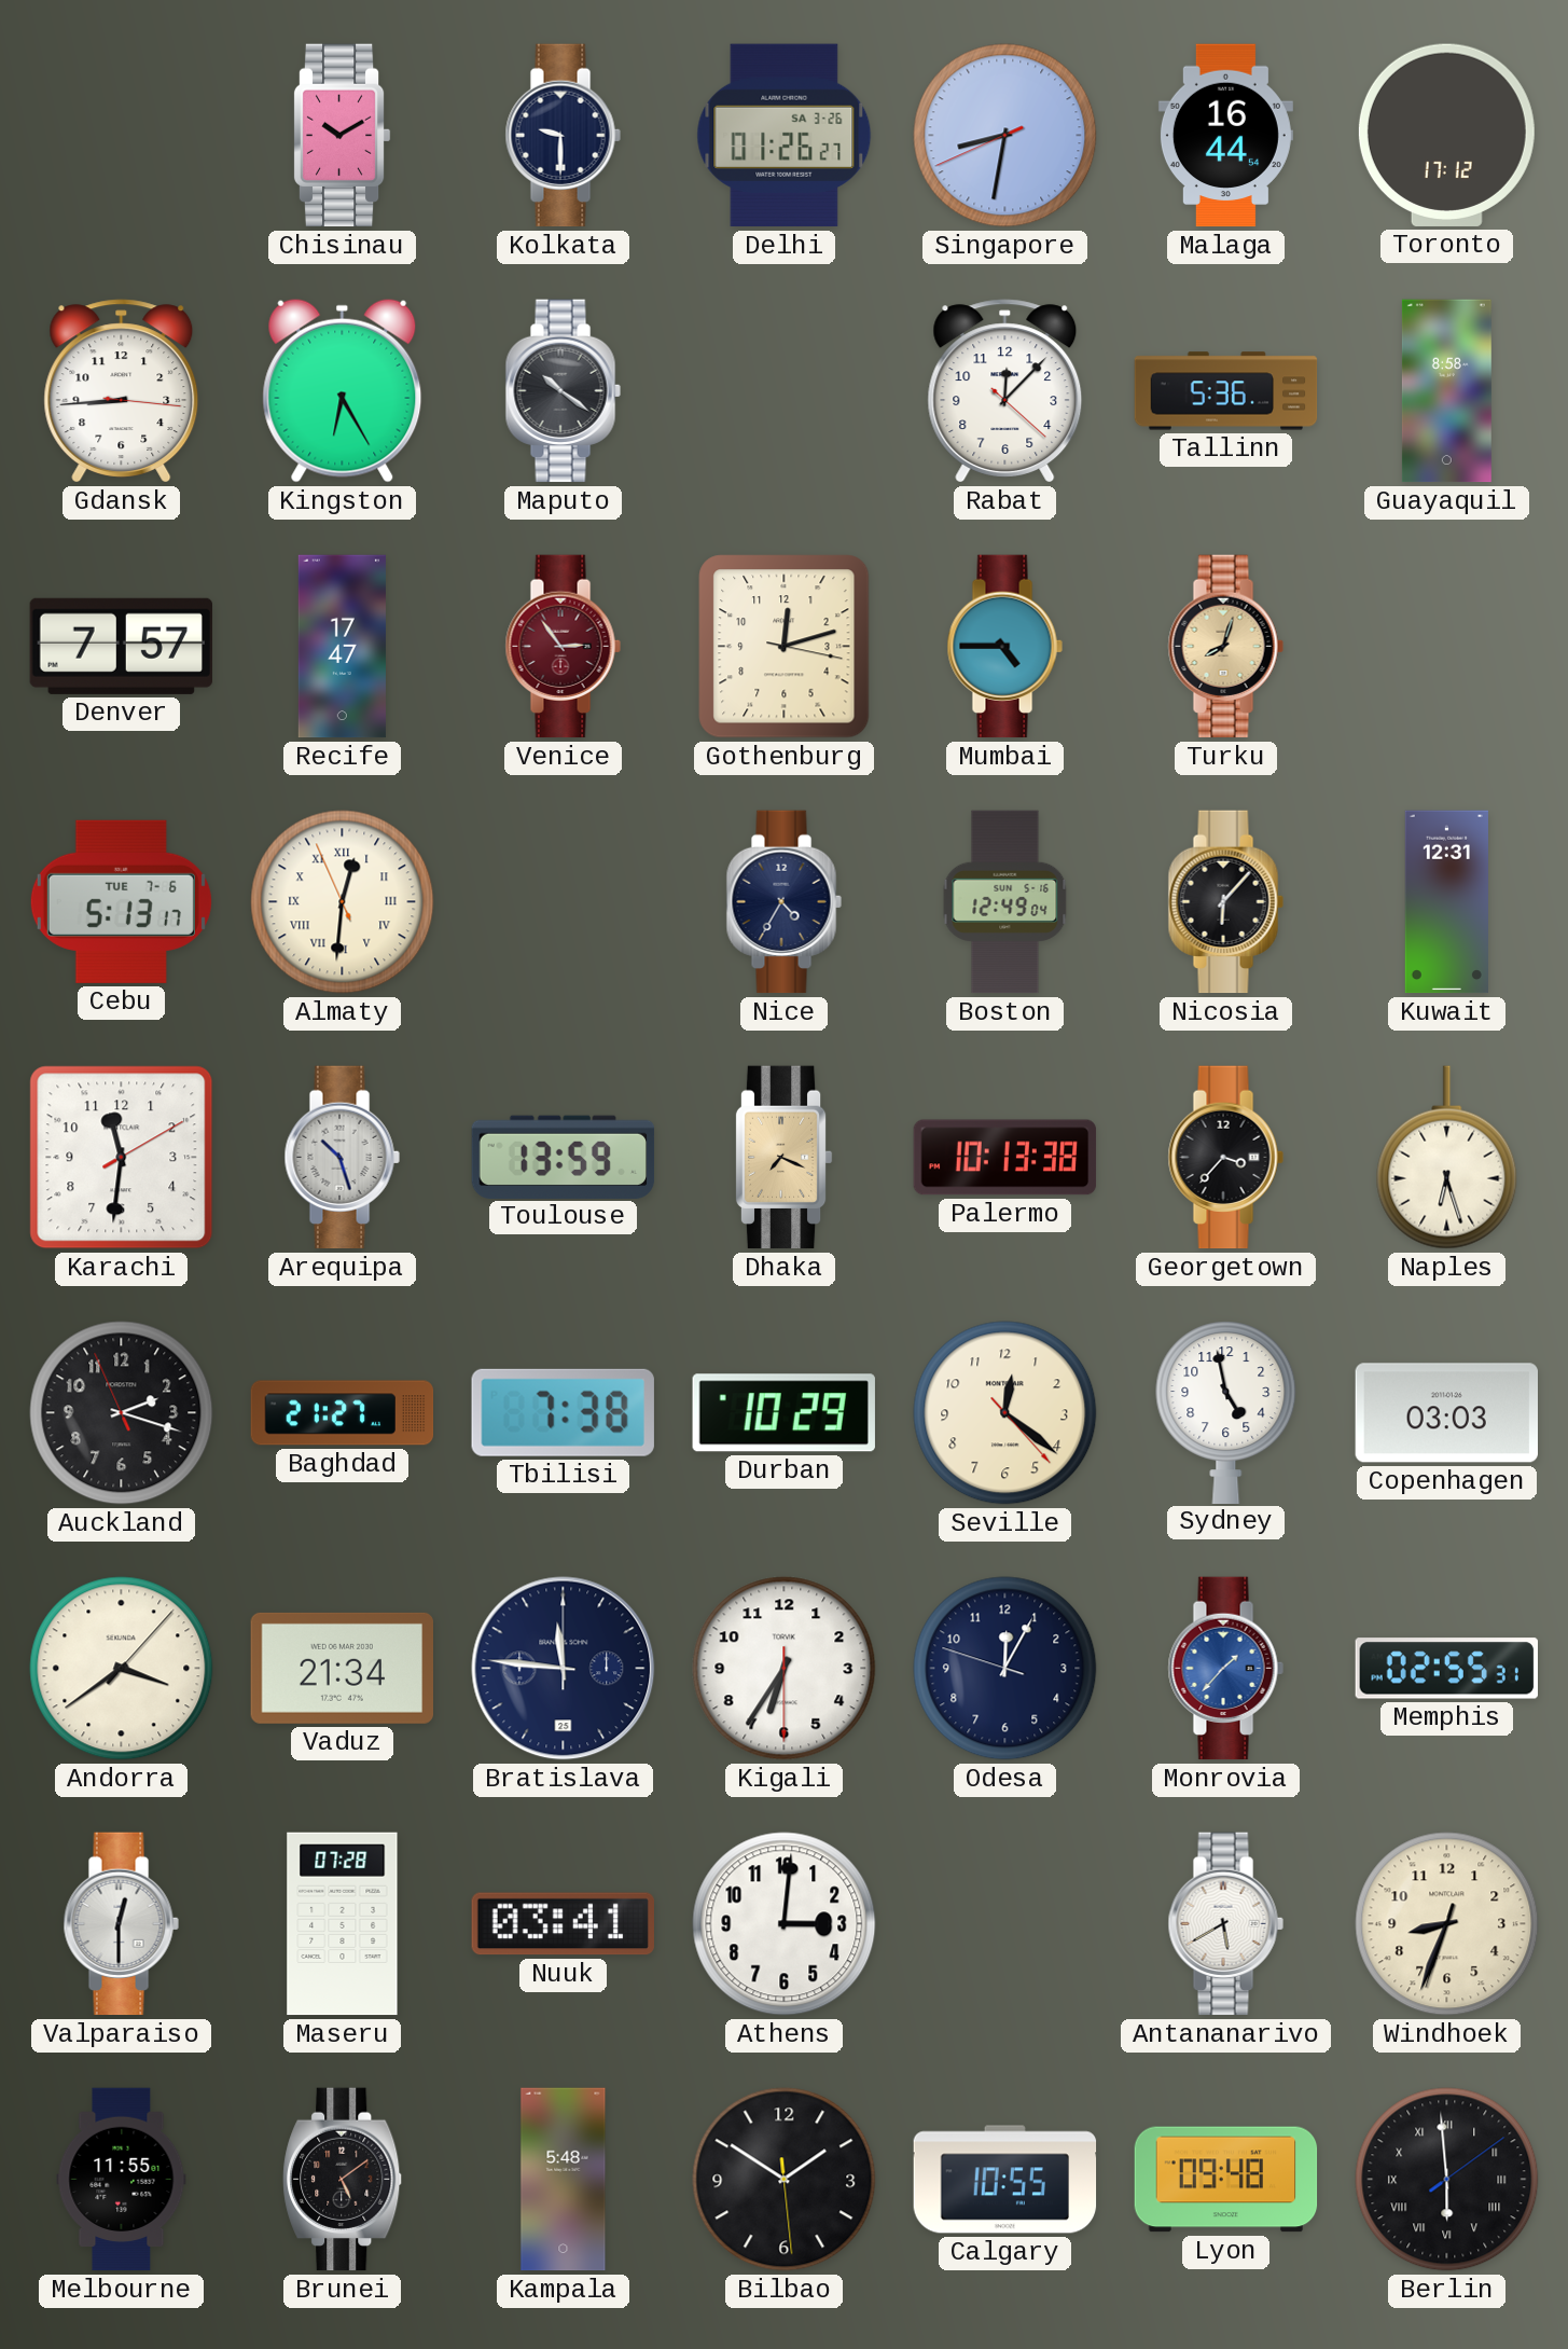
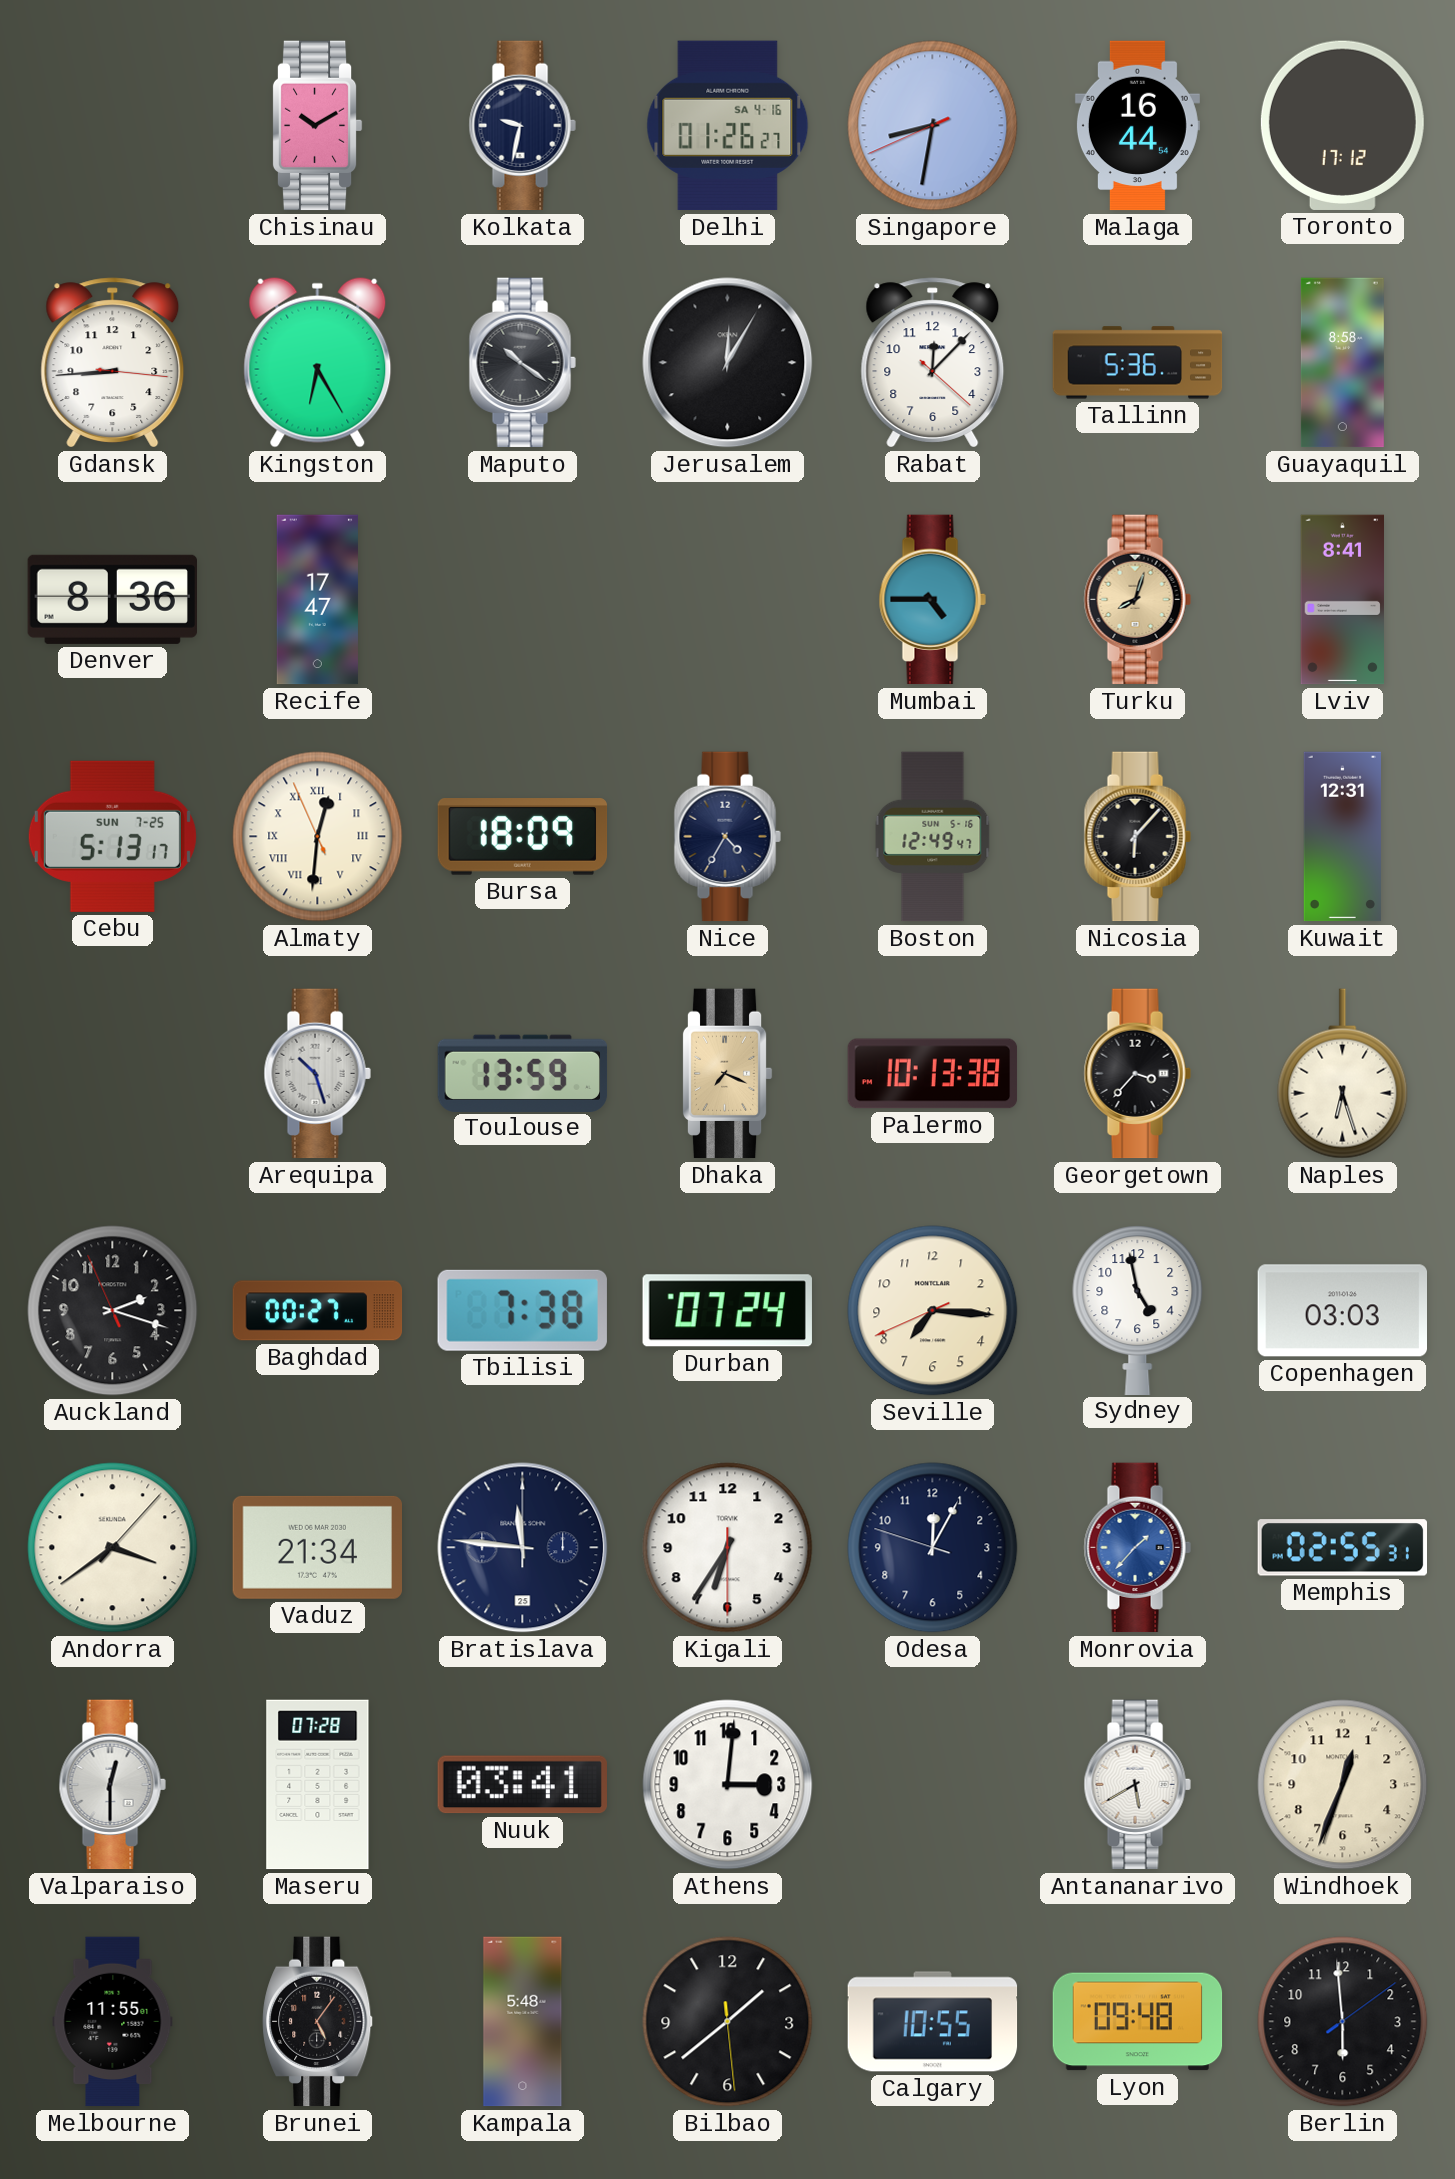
Kolkata: 9:30 -> 9:32 (522, 126)
Delhi date: SA 3-26 -> SA 4-16 (728, 126)
Jerusalem: none -> 12:05 (728, 363)
Denver: 7:57 -> 8:36 (112, 599)
Venice: 2:54 -> none (563, 647)
Gothenburg: 12:12 -> none (785, 647)
Lviv: none -> 8:41 (1343, 600)
Cebu date: TUE 7-6 -> SUN 7-25 (112, 836)
Bursa: none -> 18:09 (523, 837)
Boston: 12:49:04 -> 12:49:47 (933, 837)
Karachi: 11:31 -> none (122, 1158)
Baghdad: 21:27 -> 00:27 (318, 1311)
Durban: 10:29 -> 07:24 (727, 1311)
Seville: 12:21 -> 7:15 (933, 1311)
Windhoek: 8:33 -> 12:33 (1343, 1785)
Brunei: 5:09 -> 5:06 (318, 2022)
Bilbao: 1:50 -> 1:38 (728, 2022)
Berlin numerals: Roman -> Arabic (1343, 2022)
